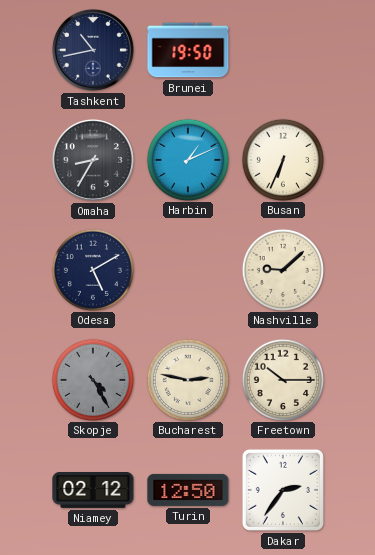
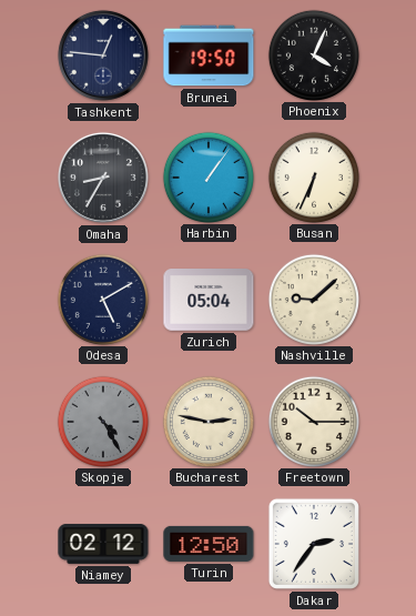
Tashkent: 10:43 -> 12:46 (103, 55)
Phoenix: none -> 4:04 (313, 54)
Harbin: 1:11 -> 1:06 (207, 176)
Zurich: none -> 05:04 (209, 300)
